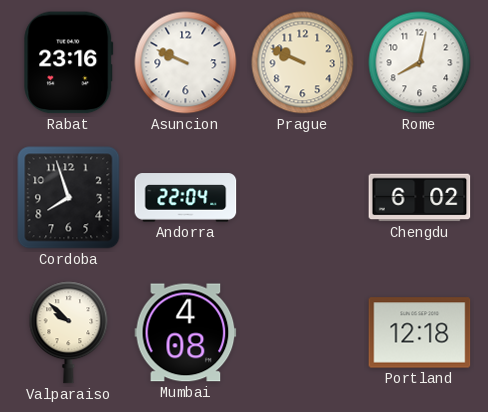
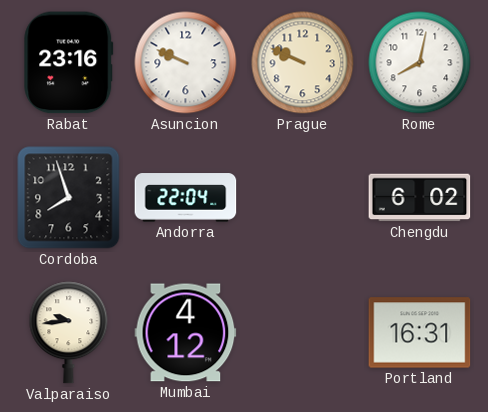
Valparaiso: 9:52 -> 9:44 (69, 333)
Mumbai: 4:08 -> 4:12 (186, 333)
Portland: 12:18 -> 16:31 (420, 333)
